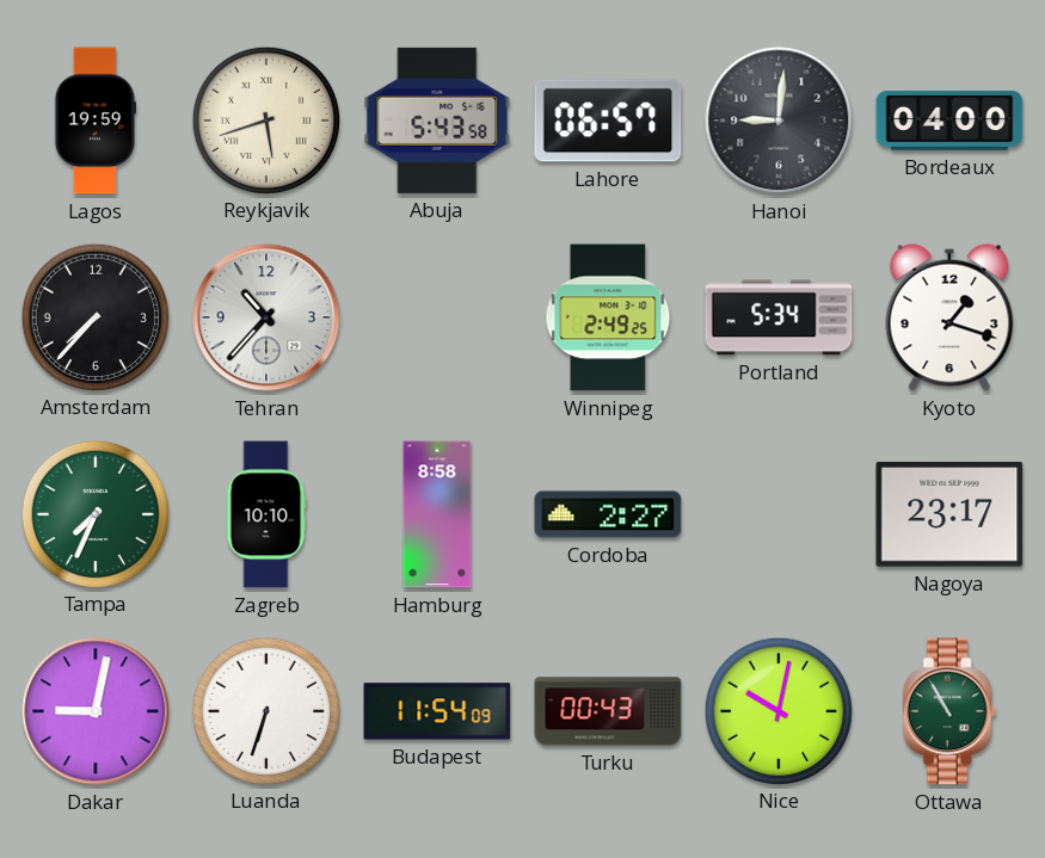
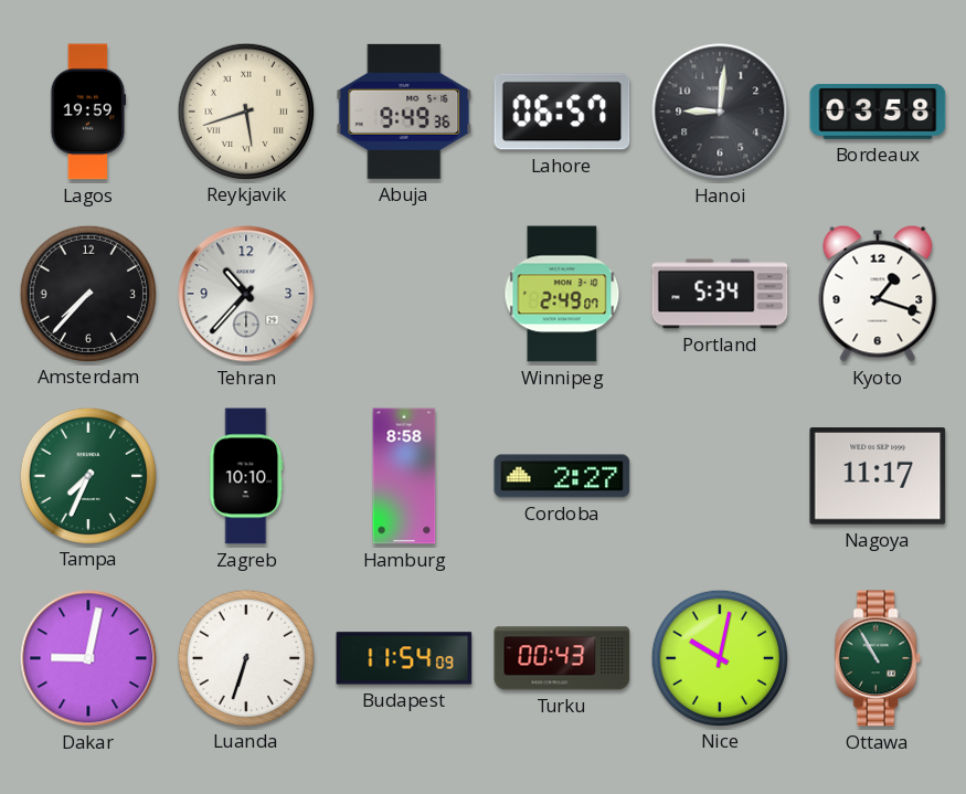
Abuja: 5:43 -> 9:49 (404, 112)
Bordeaux: 04:00 -> 03:58 (878, 112)
Winnipeg: 2:49:25 -> 2:49:07 (562, 294)
Nagoya: 23:17 -> 11:17 (878, 477)
